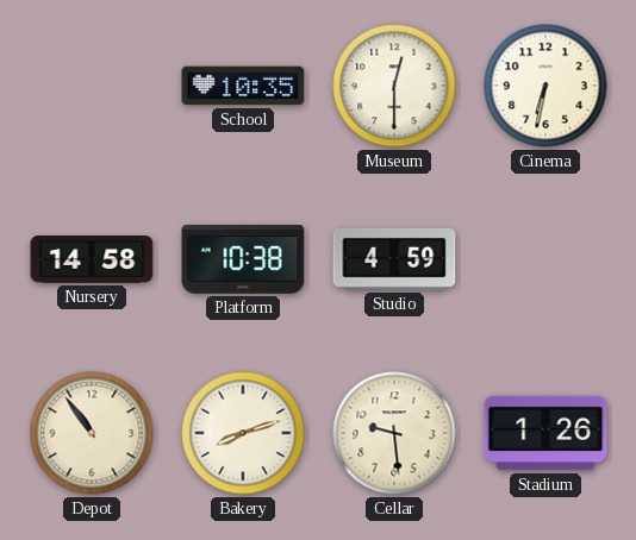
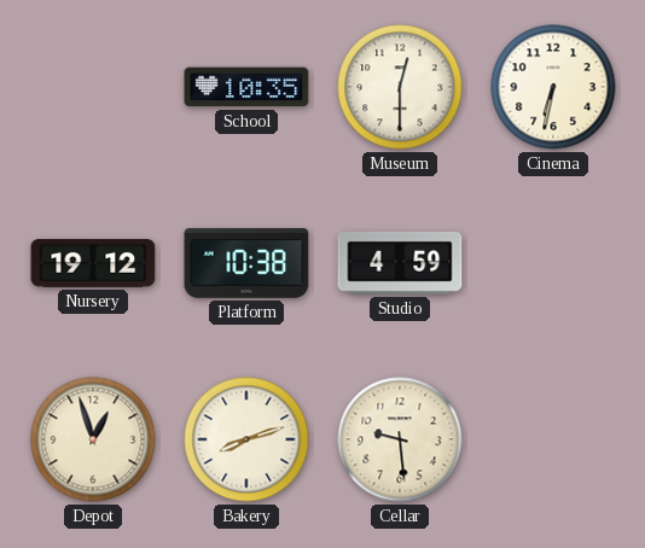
Nursery: 14:58 -> 19:12 (93, 264)
Depot: 10:54 -> 12:57 (93, 439)
Stadium: 1:26 -> none (545, 433)
